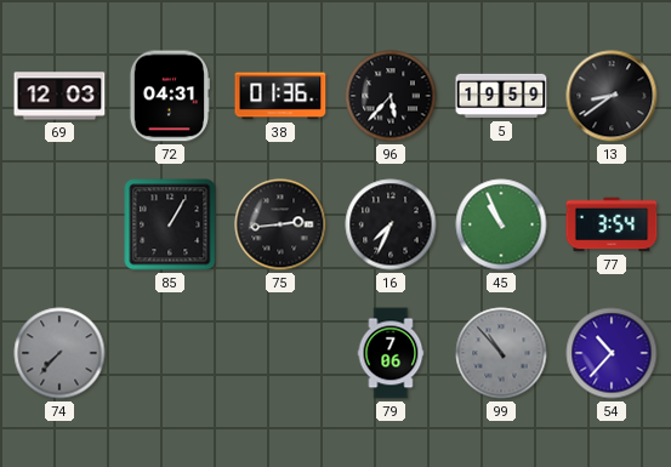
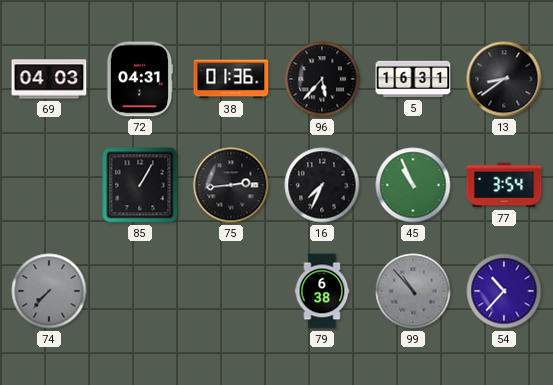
69: 12:03 -> 04:03 (49, 79)
5: 19:59 -> 16:31 (413, 79)
79: 7:06 -> 6:38 (322, 291)
